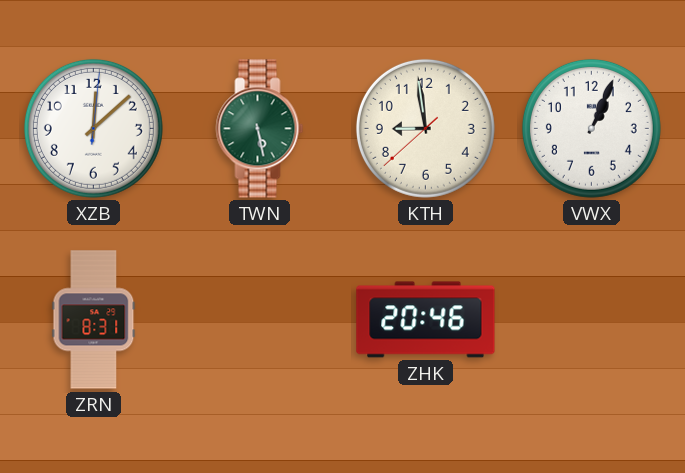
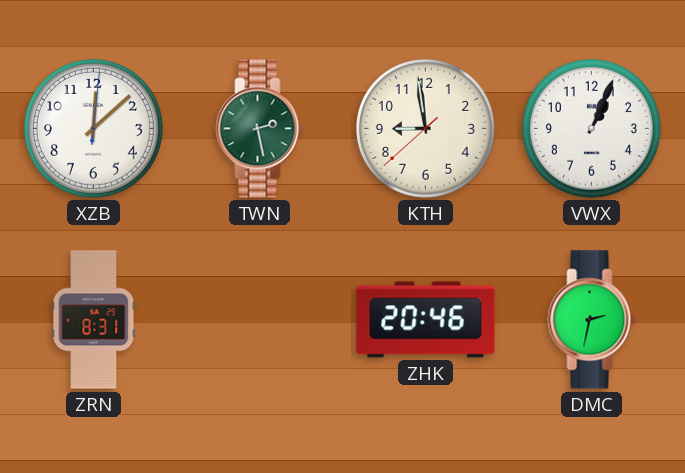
TWN: 5:28 -> 2:28 (260, 129)
DMC: none -> 2:32 (592, 320)
